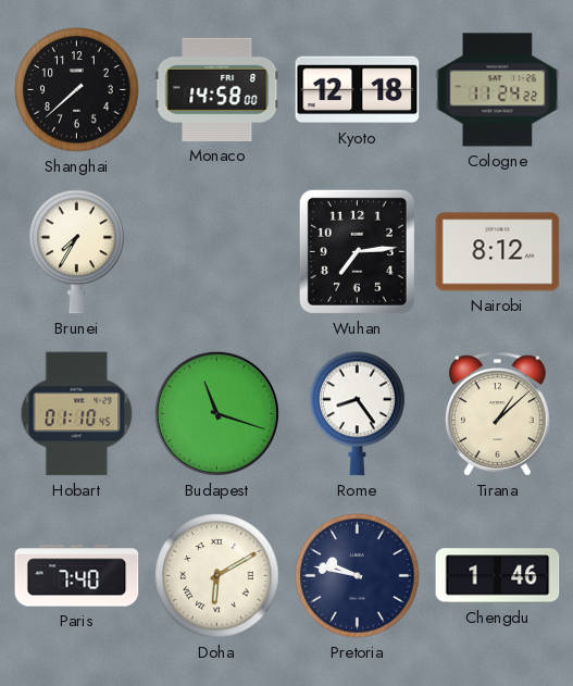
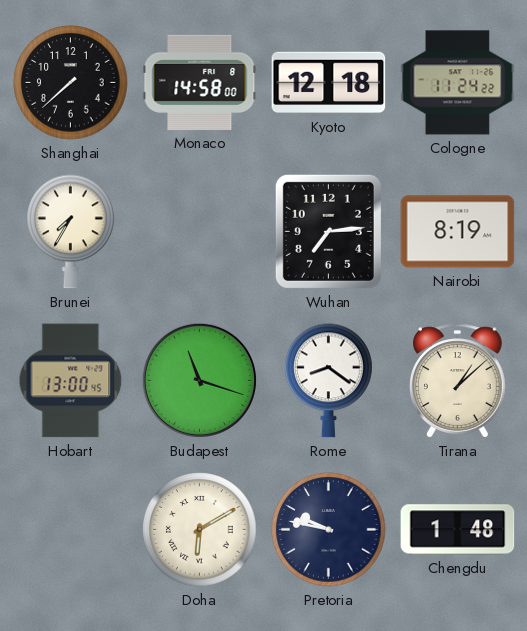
Nairobi: 8:12 -> 8:19 (458, 232)
Hobart: 01:10 -> 13:00 (71, 381)
Rome: 8:24 -> 8:21 (329, 381)
Paris: 7:40 -> none (77, 576)
Chengdu: 1:46 -> 1:48 (458, 530)
